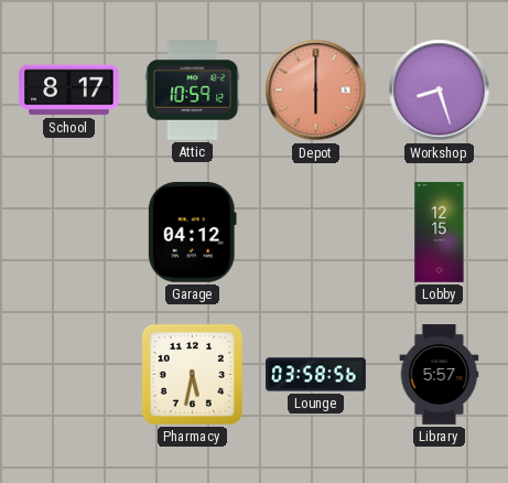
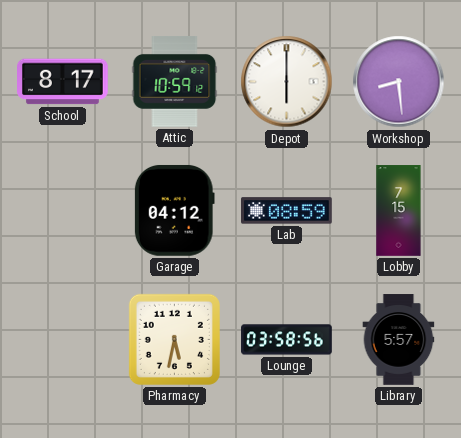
Depot dial: salmon -> white (287, 82)
Workshop: 8:27 -> 8:29 (399, 82)
Lab: none -> 08:59 (287, 211)
Lobby: 12:15 -> 7:15 (399, 211)
